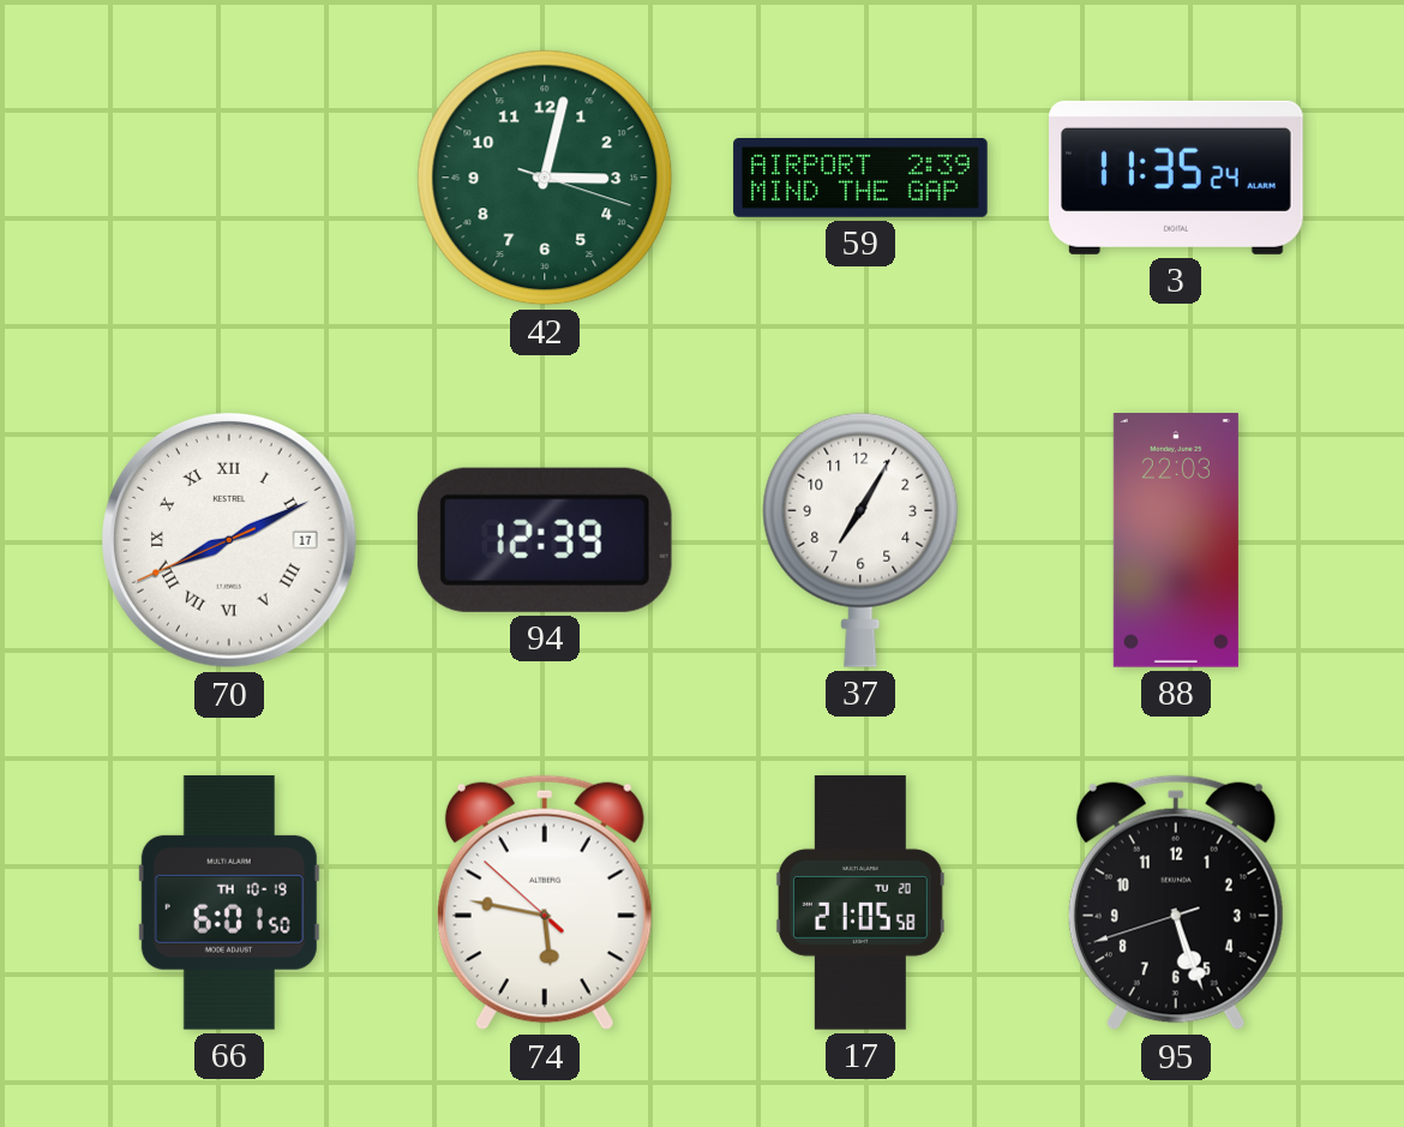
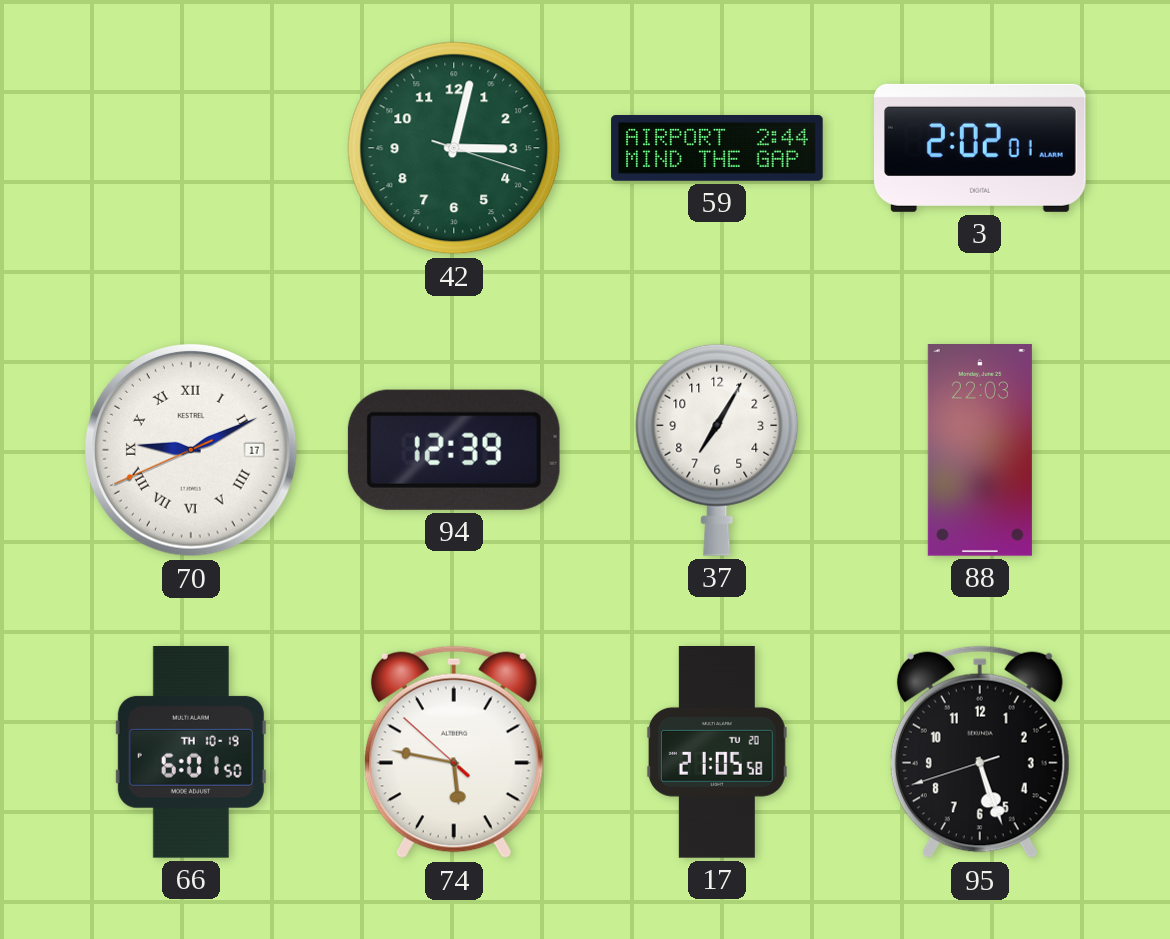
59: 2:39 -> 2:44 (717, 149)
3: 11:35 -> 2:02 (981, 148)
70: 8:10 -> 9:10 (191, 450)
